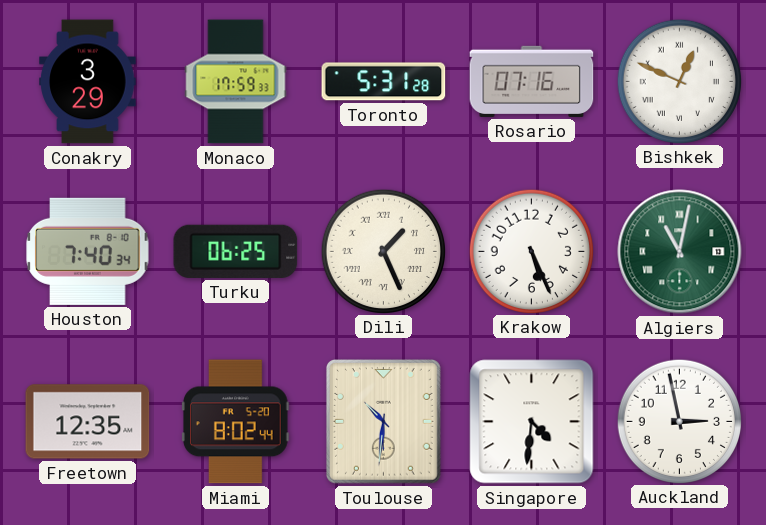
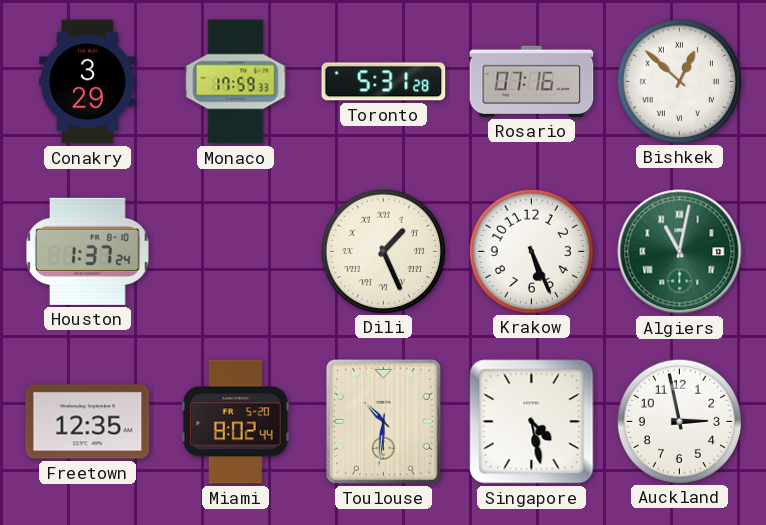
Bishkek: 12:49 -> 12:52 (679, 81)
Houston: 7:40 -> 1:37 (88, 251)
Turku: 06:25 -> none (236, 251)
Singapore: 4:31 -> 4:28 (532, 422)
